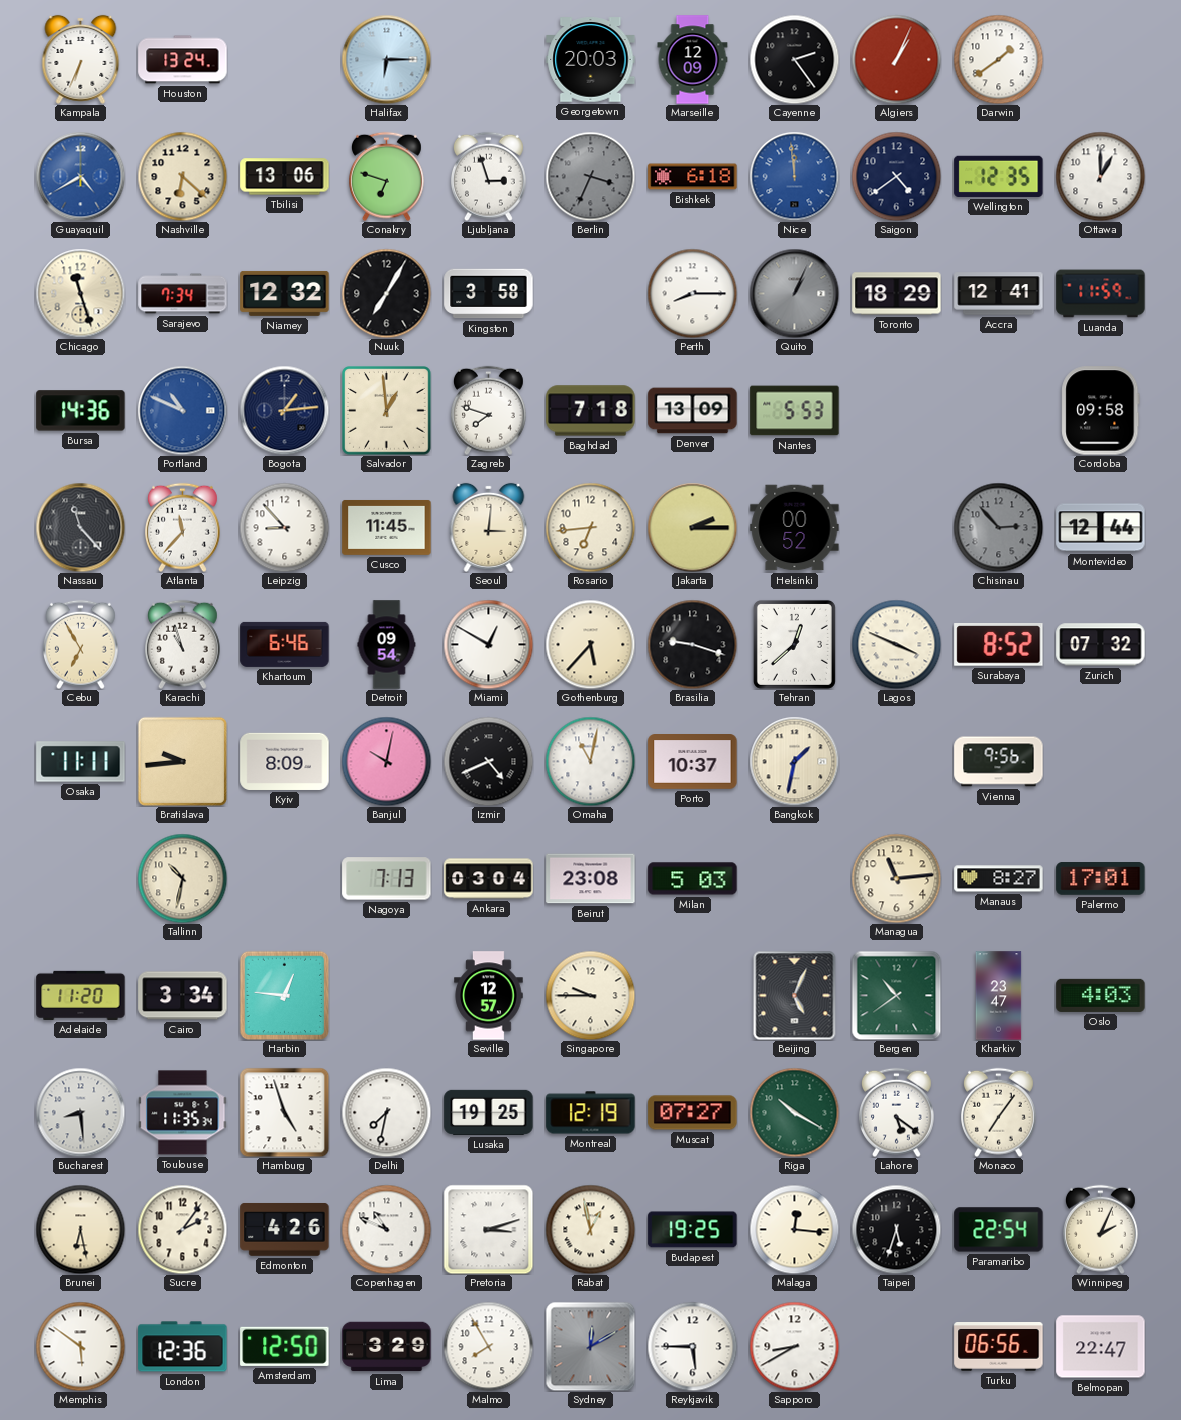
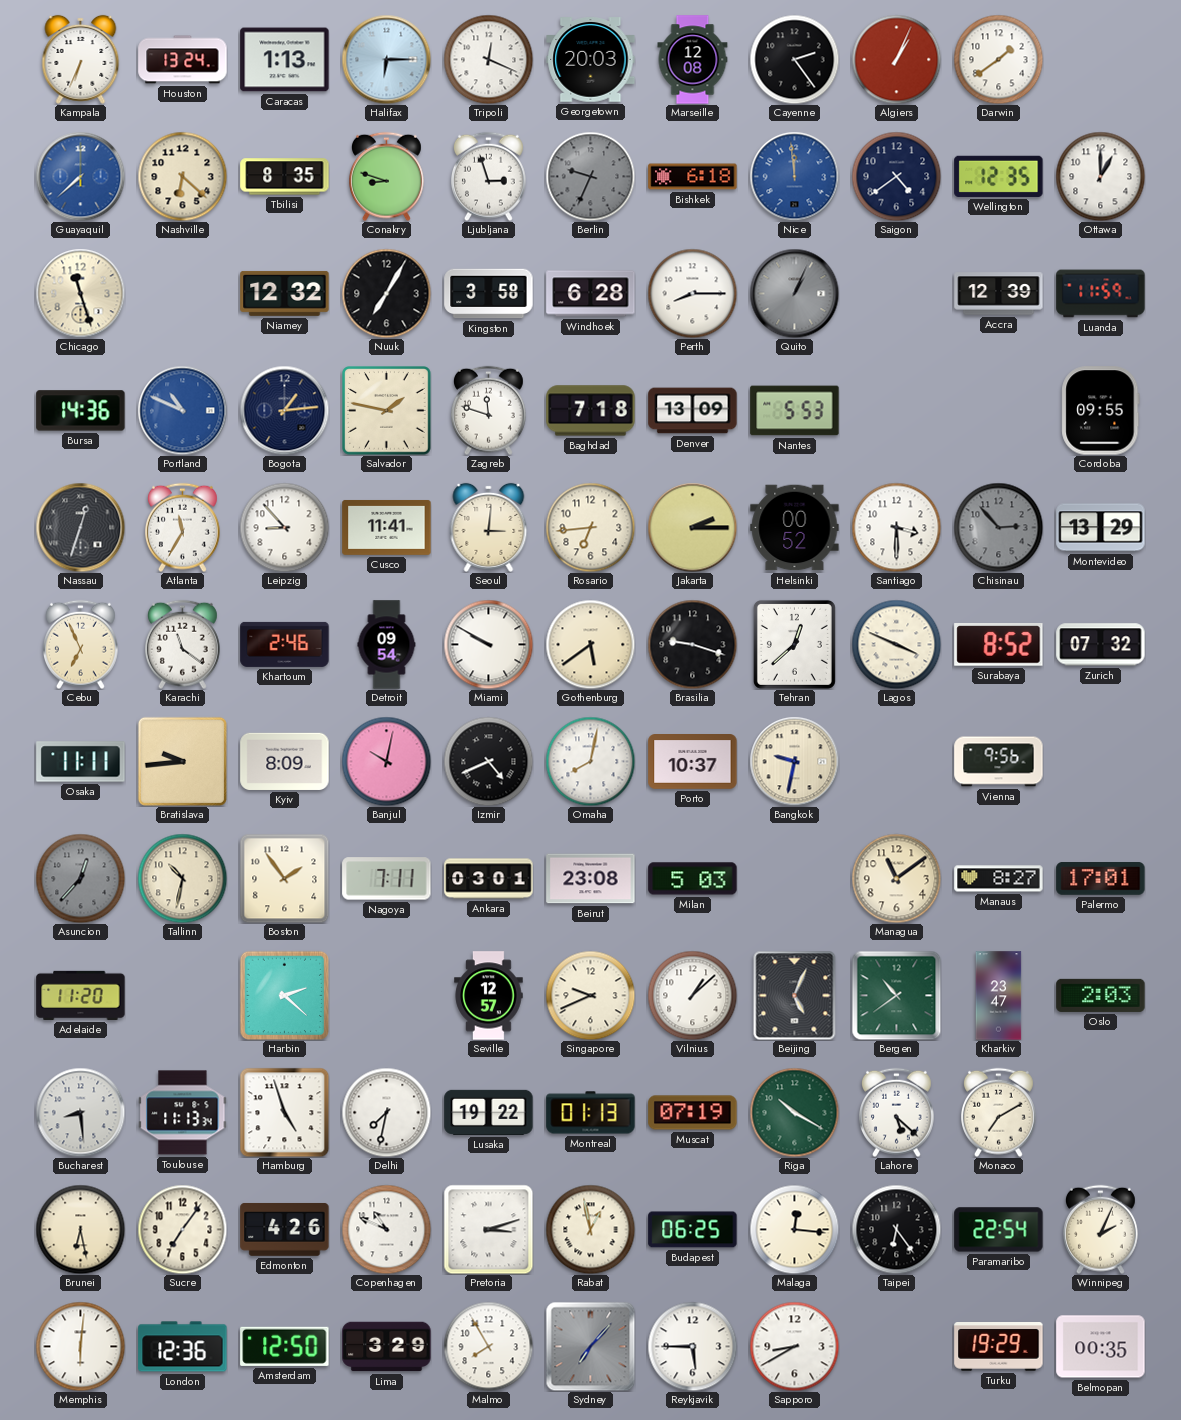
Caracas: none -> 1:13 (285, 60)
Tripoli: none -> 12:19 (488, 59)
Marseille: 12:09 -> 12:08 (693, 60)
Guayaquil: 4:40 -> 7:38 (80, 176)
Tbilisi: 13:06 -> 8:35 (285, 177)
Conakry: 6:48 -> 8:48 (387, 176)
Berlin: 3:34 -> 9:34 (590, 176)
Sarajevo: 7:34 -> none (183, 294)
Windhoek: none -> 6:28 (591, 294)
Toronto: 18:29 -> none (897, 294)
Accra: 12:41 -> 12:39 (999, 294)
Salvador: 12:59 -> 1:47 (387, 411)
Zagreb: 7:48 -> 11:48 (489, 410)
Cordoba: 09:58 -> 09:55 (1101, 411)
Nassau: 11:23 -> 12:33 (80, 527)
Atlanta: 11:37 -> 11:35 (183, 527)
Cusco: 11:45 -> 11:41 (387, 527)
Santiago: none -> 3:30 (896, 527)
Montevideo: 12:44 -> 13:29 (1101, 528)
Cebu: 6:55 -> 6:56 (81, 644)
Karachi: 10:57 -> 11:21 (183, 644)
Khartoum: 6:46 -> 2:46 (285, 644)
Miami: 12:50 -> 9:50 (488, 644)
Gothenburg: 5:37 -> 5:39 (590, 644)
Omaha: 11:02 -> 8:02 (590, 761)
Bangkok: 1:32 -> 9:32 (794, 761)
Asuncion: none -> 12:37 (80, 878)
Boston: none -> 1:54 (284, 878)
Nagoya: 7:13 -> 7:11 (387, 879)
Ankara: 03:04 -> 03:01 (489, 879)
Managua: 11:14 -> 11:09 (896, 878)
Cairo: 3:34 -> none (183, 996)
Harbin: 12:46 -> 2:22 (284, 995)
Singapore: 9:45 -> 9:41 (590, 995)
Vilnius: none -> 1:08 (692, 995)
Oslo: 4:03 -> 2:03 (1101, 995)
Toulouse: 11:35 -> 11:13 (183, 1113)
Lusaka: 19:25 -> 19:22 (489, 1112)
Montreal: 12:19 -> 01:13 (591, 1113)
Muscat: 07:27 -> 07:19 (693, 1113)
Lahore: 5:21 -> 5:22 (897, 1112)
Monaco: 7:06 -> 7:10 (999, 1112)
Sucre: 2:06 -> 7:06 (182, 1229)
Budapest: 19:25 -> 06:25 (693, 1230)
Taipei: 5:33 -> 6:24 (896, 1229)
Memphis: 5:51 -> 6:01 (80, 1346)
Sydney: 12:10 -> 7:07 (590, 1346)
Turku: 06:56 -> 19:29 (999, 1347)
Belmopan: 22:47 -> 00:35 (1101, 1347)
